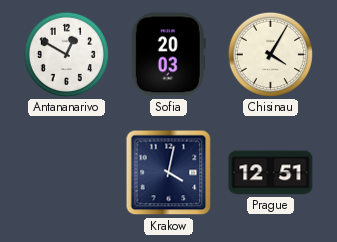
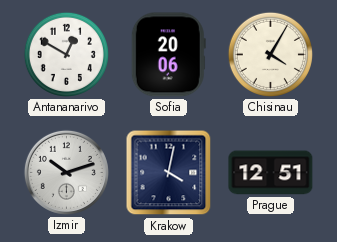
Sofia: 20:03 -> 20:06 (168, 55)
Izmir: none -> 10:12 (66, 172)
